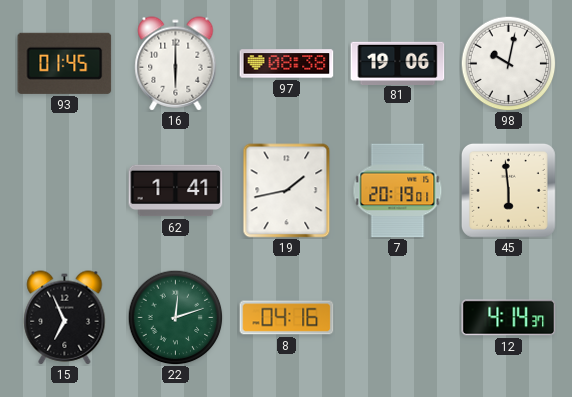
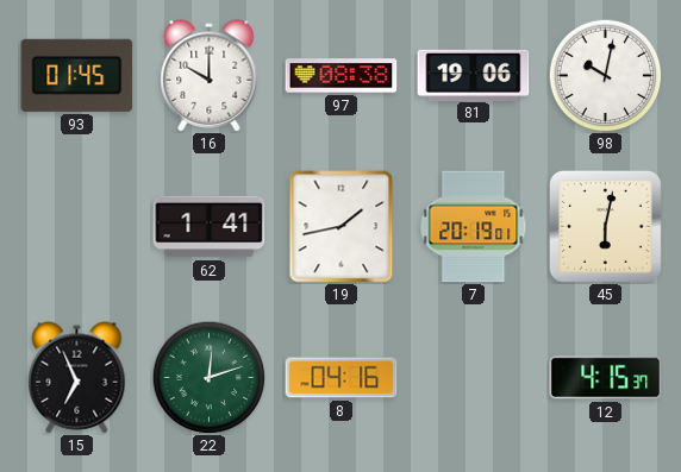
16: 6:00 -> 10:00 (210, 76)
45: 5:59 -> 6:02 (605, 226)
12: 4:14 -> 4:15 (606, 378)
